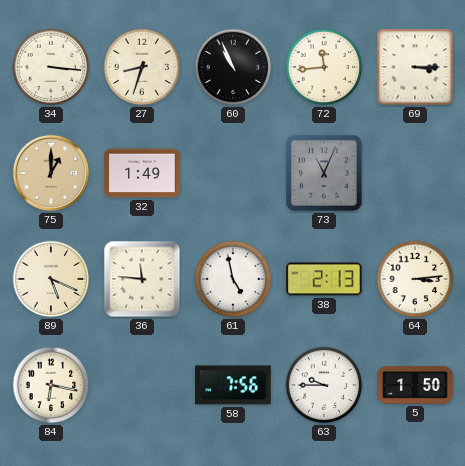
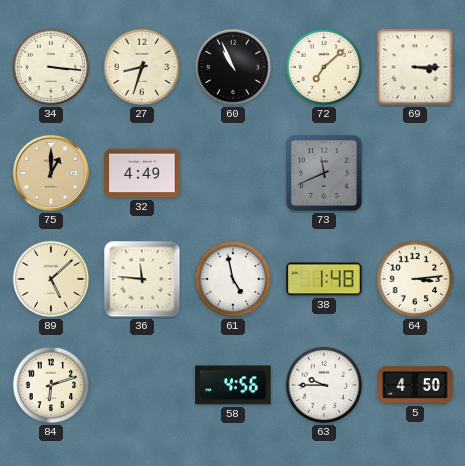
72: 11:44 -> 7:08 (324, 67)
32: 1:49 -> 4:49 (142, 173)
73: 11:04 -> 11:41 (324, 173)
89: 5:19 -> 5:08 (51, 279)
38: 2:13 -> 1:48 (324, 279)
84: 6:17 -> 6:12 (51, 385)
58: 7:56 -> 4:56 (233, 385)
5: 1:50 -> 4:50 (415, 385)
